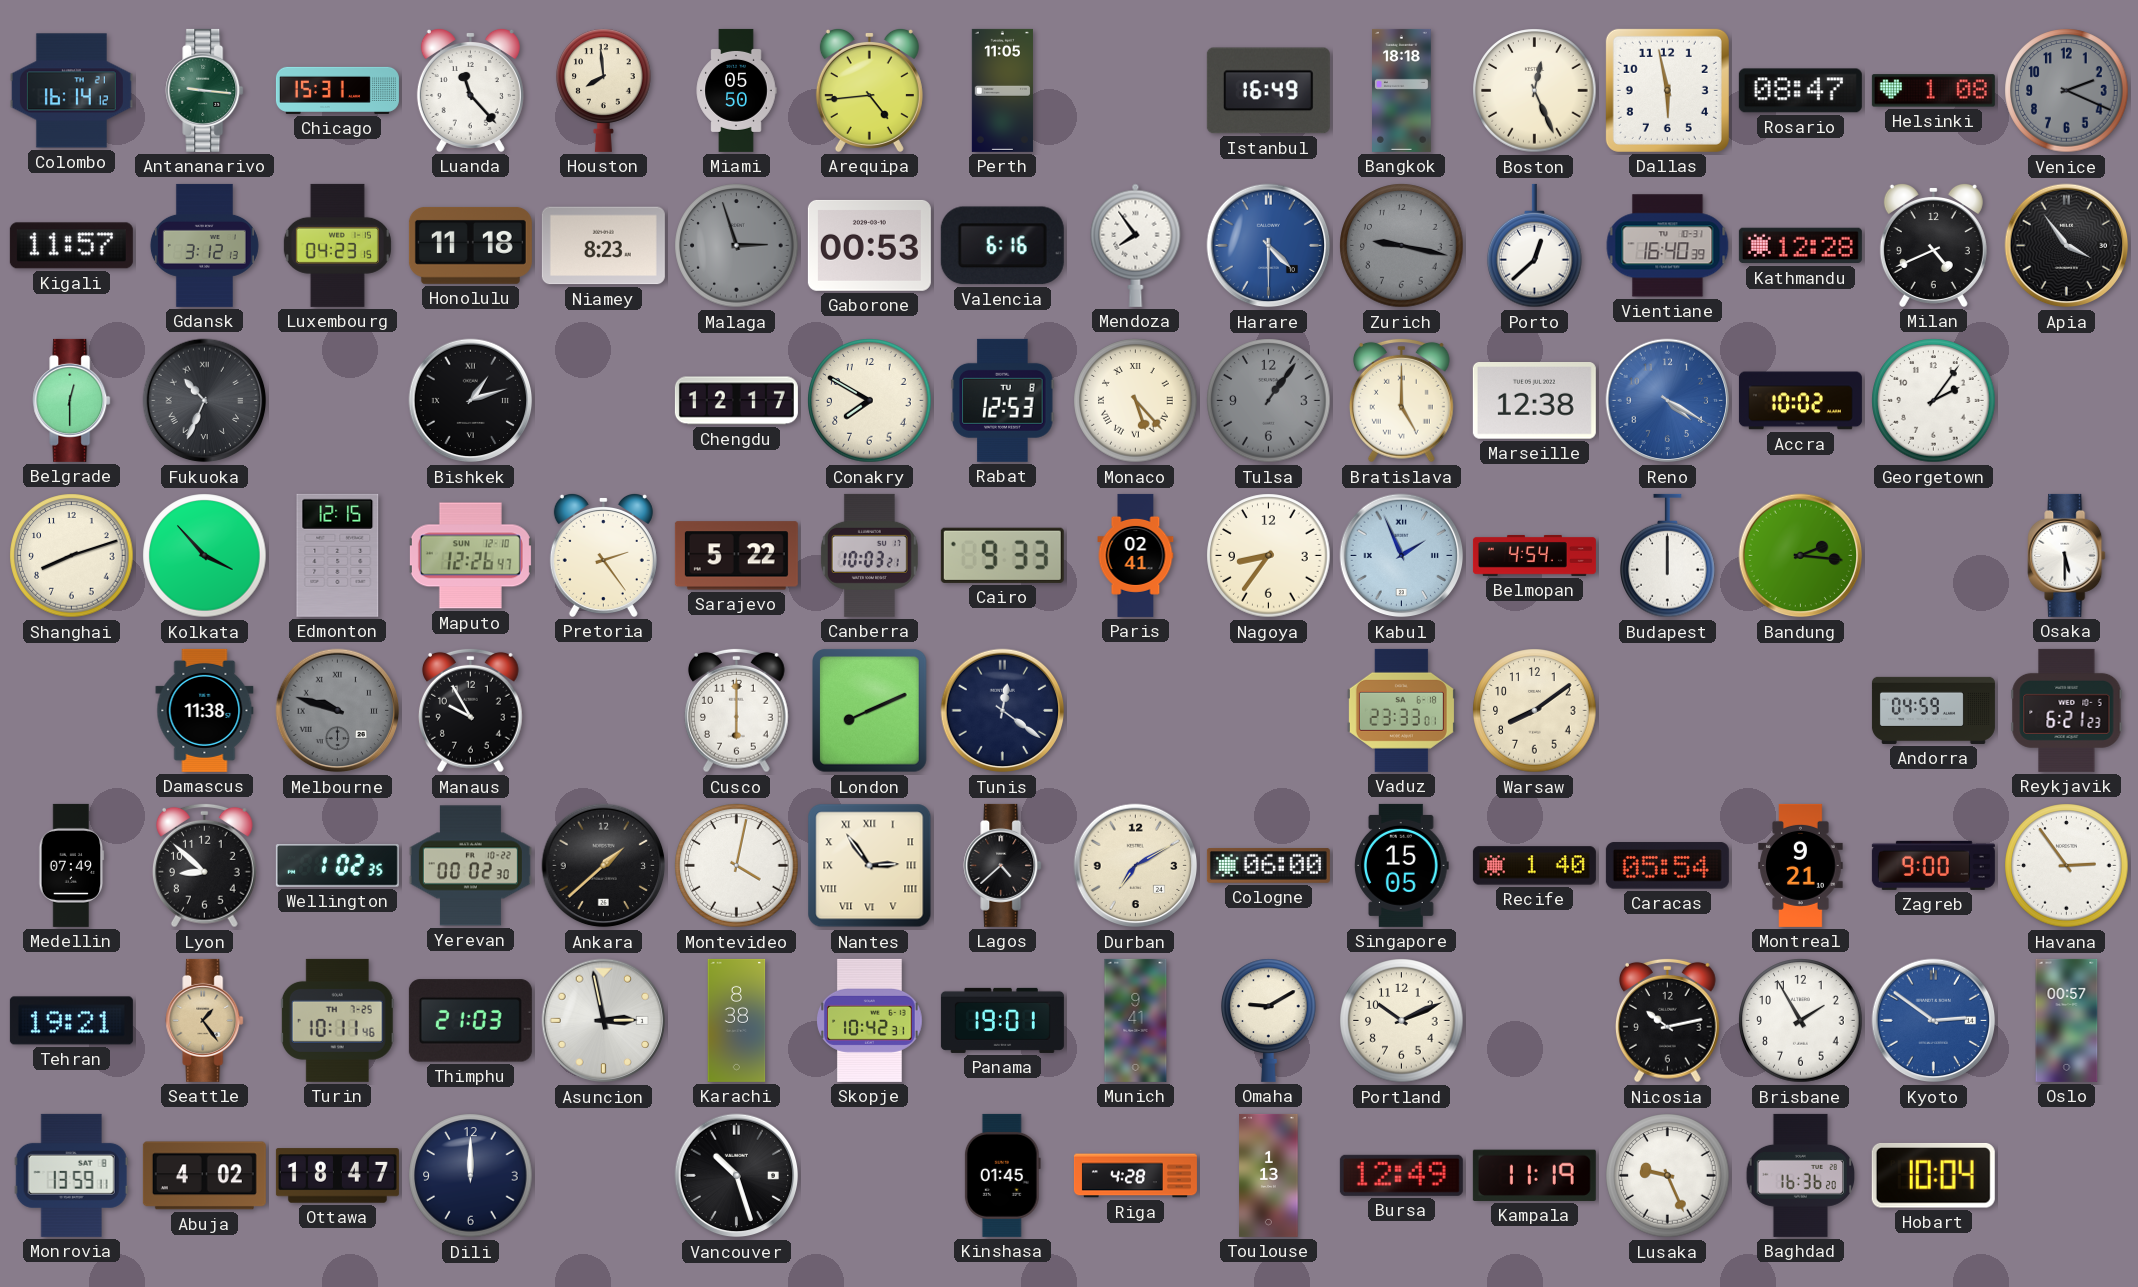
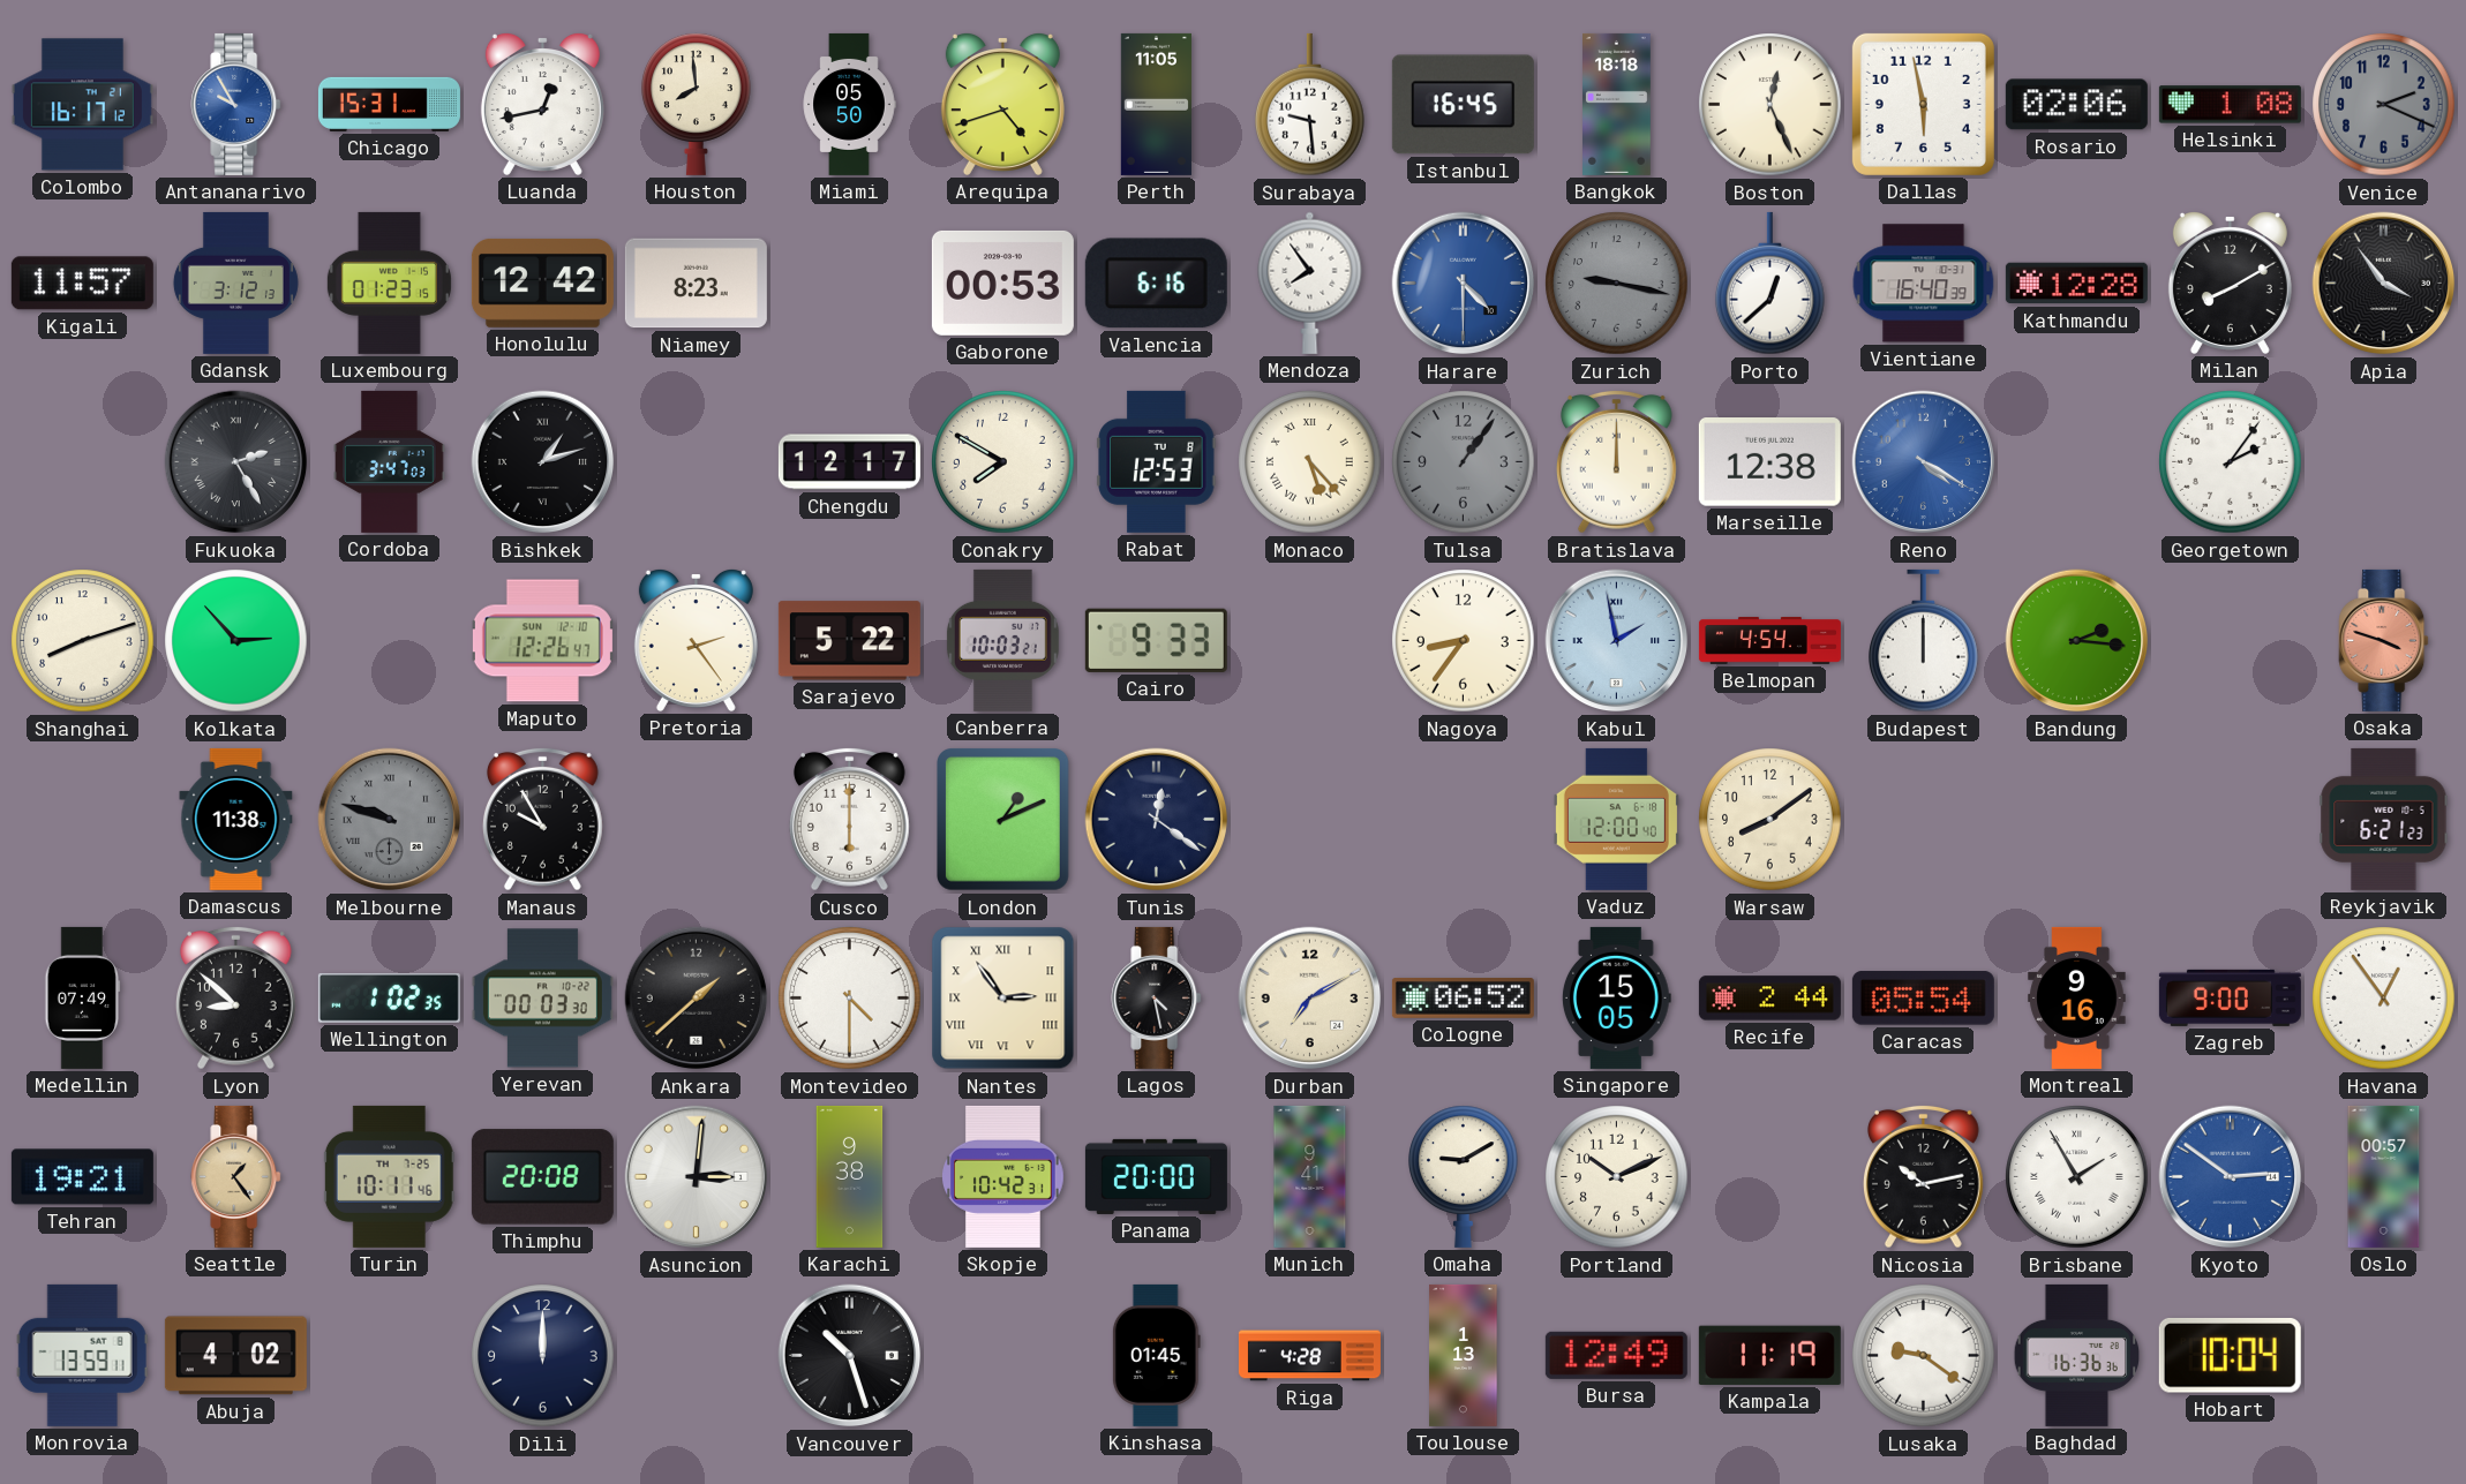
Colombo: 16:14 -> 16:17 (82, 105)
Antananarivo: 9:16 -> 9:55 (236, 104)
Antananarivo dial: green -> blue (236, 104)
Luanda: 11:23 -> 12:43 (542, 104)
Arequipa: 4:44 -> 4:42 (1002, 104)
Surabaya: none -> 9:29 (1310, 105)
Istanbul: 16:49 -> 16:45 (1463, 105)
Rosario: 08:47 -> 02:06 (2076, 105)
Luxembourg: 04:23 -> 01:23 (389, 283)
Honolulu: 11:18 -> 12:42 (542, 283)
Malaga: 2:57 -> none (737, 246)
Milan: 4:41 -> 8:10 (2230, 283)
Belgrade: 12:30 -> none (72, 400)
Fukuoka: 10:34 -> 2:25 (236, 462)
Cordoba: none -> 3:47 (390, 461)
Bratislava: 5:00 -> 12:00 (1617, 461)
Accra: 10:02 -> none (1800, 401)
Kolkata: 3:53 -> 2:53 (236, 641)
Edmonton: 12:15 -> none (338, 555)
Paris: 02:41 -> none (1136, 555)
Kabul: 1:56 -> 1:58 (1617, 641)
Osaka: 5:30 -> 3:48 (2384, 640)
Osaka dial: white -> salmon (2384, 640)
London: 8:11 -> 1:11 (1003, 820)
Vaduz: 23:33 -> 12:00 (1616, 819)
Andorra: 04:59 -> none (1933, 710)
Yerevan: 00:02 -> 00:03 (542, 999)
Montevideo: 4:02 -> 4:30 (850, 999)
Lagos: 4:38 -> 4:28 (1157, 997)
Cologne: 06:00 -> 06:52 (1463, 999)
Recife: 1:40 -> 2:44 (1769, 999)
Montreal: 9:21 -> 9:16 (2077, 997)
Havana: 2:54 -> 12:54 (2384, 999)
Thimphu: 21:03 -> 20:08 (542, 1177)
Asuncion: 2:58 -> 3:01 (697, 1177)
Karachi: 8:38 -> 9:38 (850, 1176)
Panama: 19:01 -> 20:00 (1156, 1176)
Brisbane numerals: Arabic -> Roman (2077, 1177)
Ottawa: 18:47 -> none (337, 1176)
Lusaka: 9:26 -> 9:21 (1924, 1356)
Baghdad: 16:36:20 -> 16:36:36 (2077, 1355)
